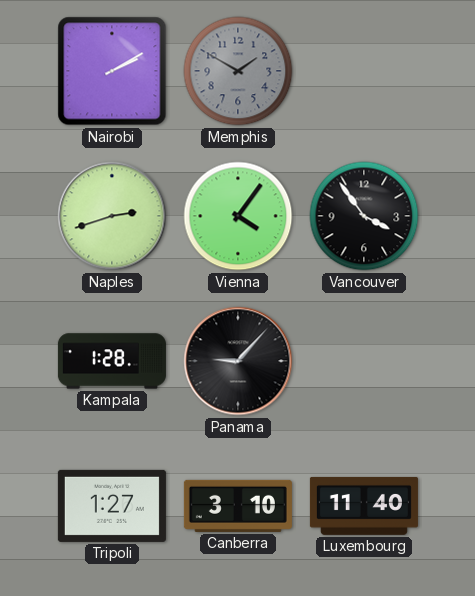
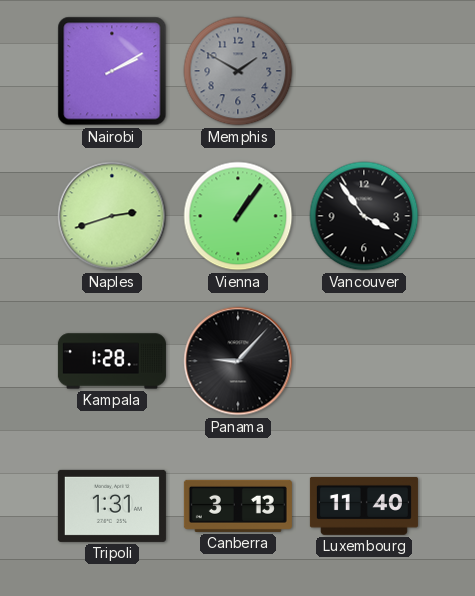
Vienna: 4:06 -> 1:06 (238, 216)
Tripoli: 1:27 -> 1:31 (112, 506)
Canberra: 3:10 -> 3:13 (238, 506)
